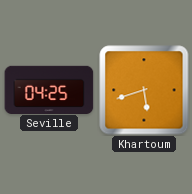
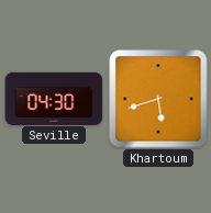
Seville: 04:25 -> 04:30 (54, 98)
